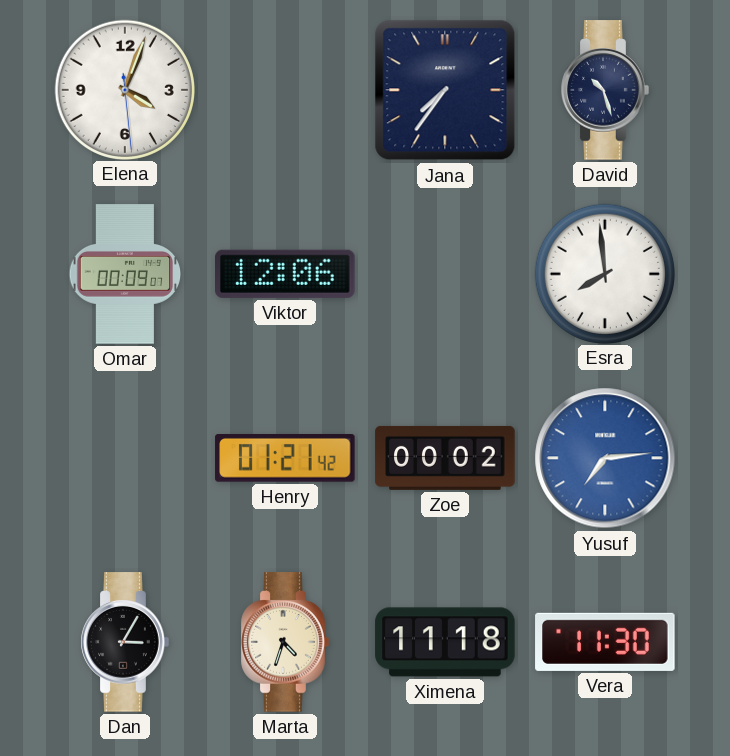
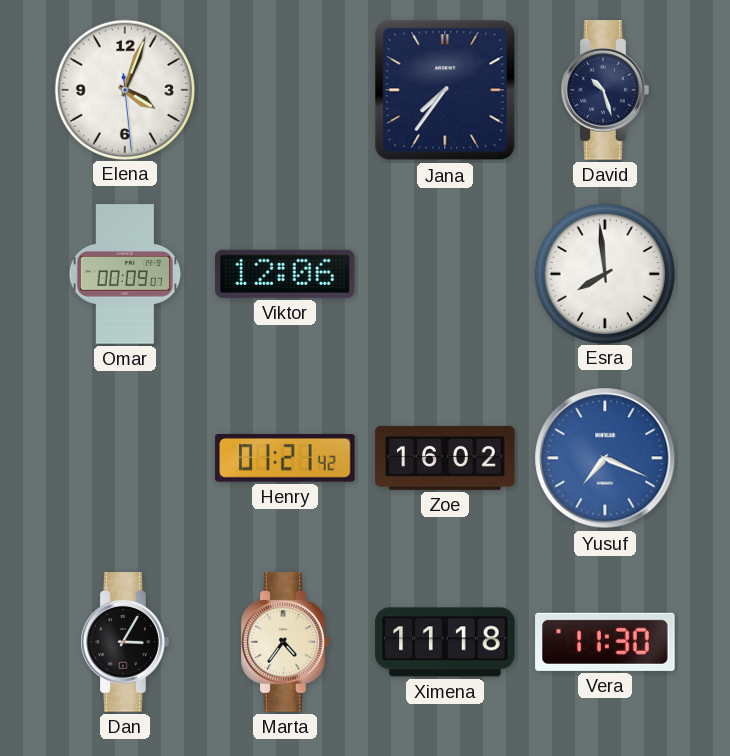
Zoe: 00:02 -> 16:02 (445, 458)
Yusuf: 7:14 -> 7:19 (605, 458)
Marta: 4:33 -> 4:36 (285, 642)
